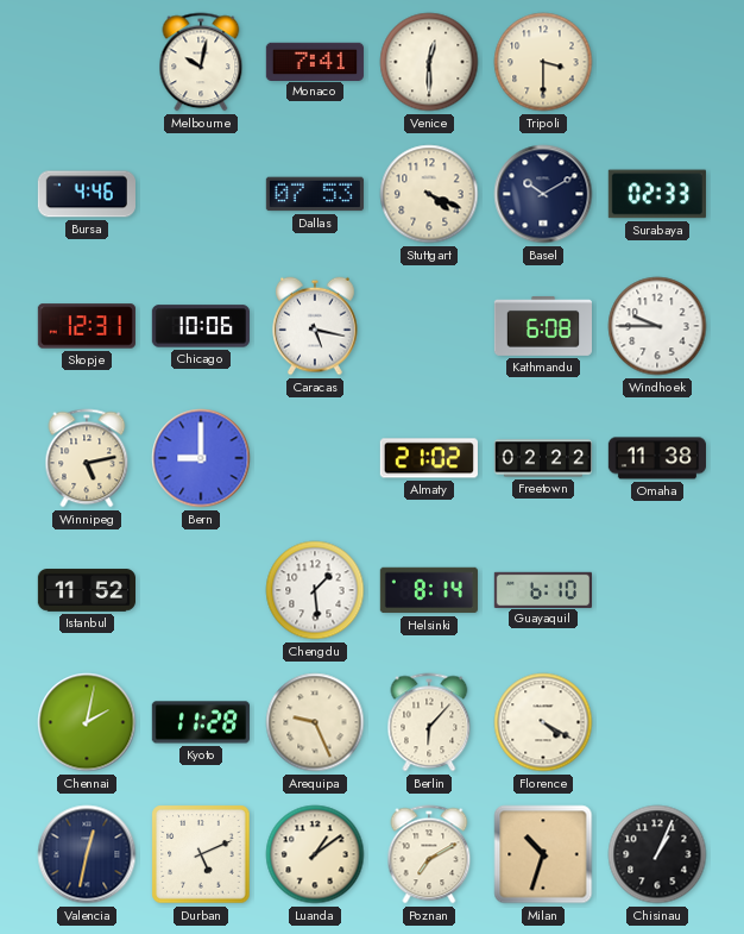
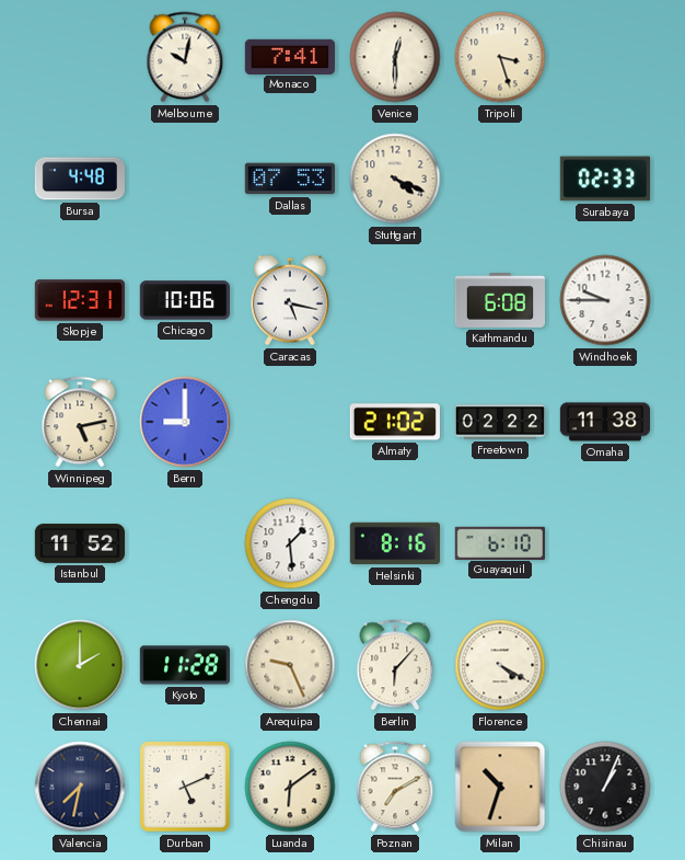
Tripoli: 3:30 -> 3:27 (500, 57)
Bursa: 4:46 -> 4:48 (79, 179)
Basel: 10:10 -> none (543, 194)
Helsinki: 8:14 -> 8:16 (395, 543)
Chennai: 2:02 -> 2:00 (80, 665)
Valencia: 12:32 -> 7:32 (80, 787)
Luanda: 1:09 -> 6:09 (290, 787)
